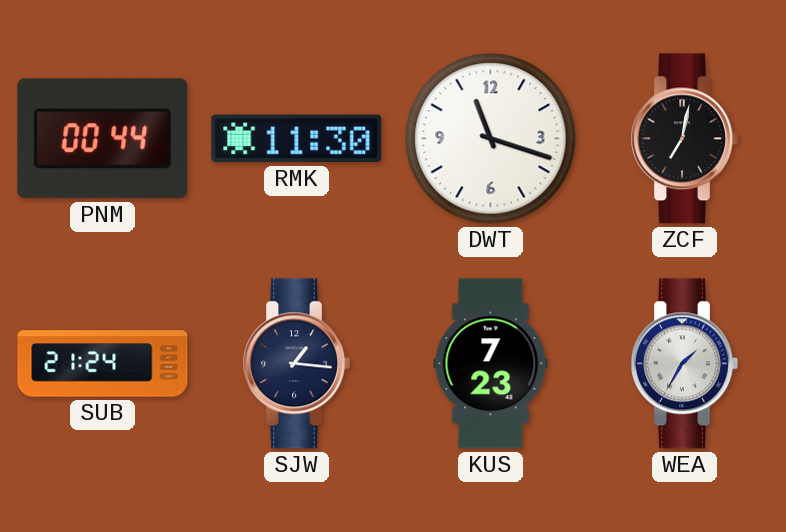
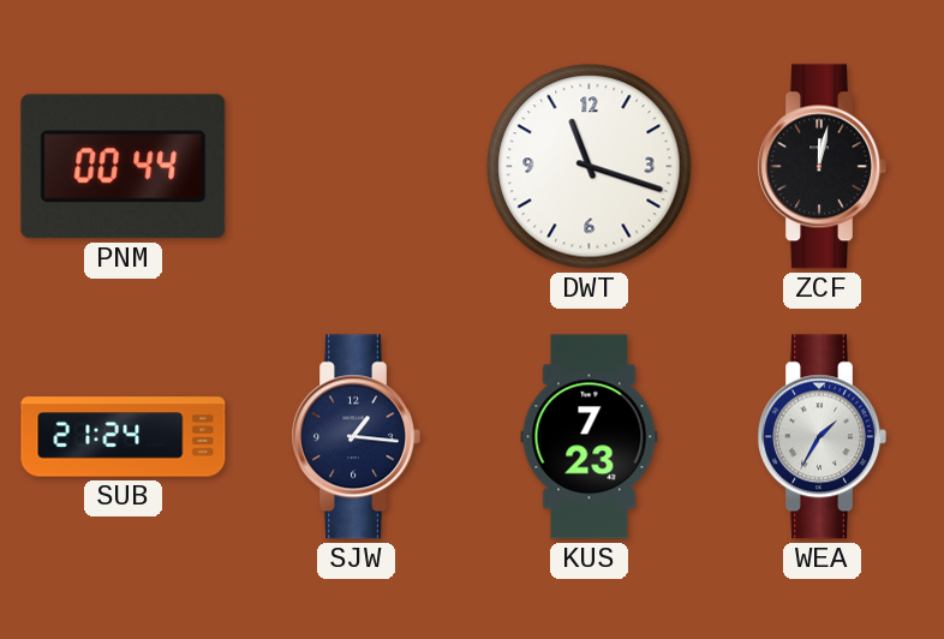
RMK: 11:30 -> none (297, 139)
ZCF: 7:02 -> 12:02 (821, 167)
